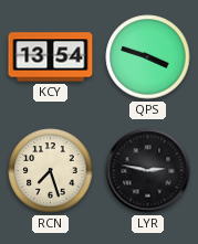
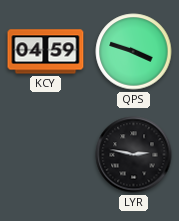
KCY: 13:54 -> 04:59 (46, 52)
RCN: 7:27 -> none (51, 171)
